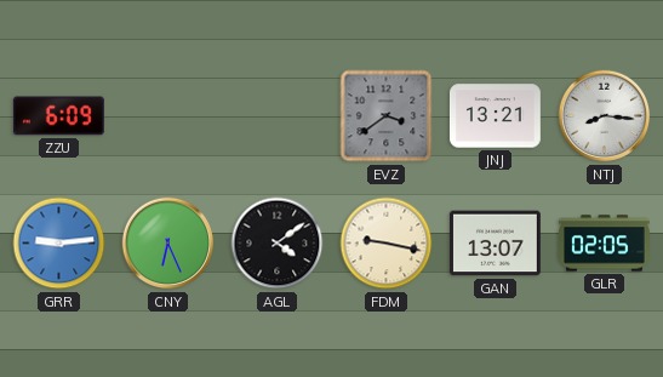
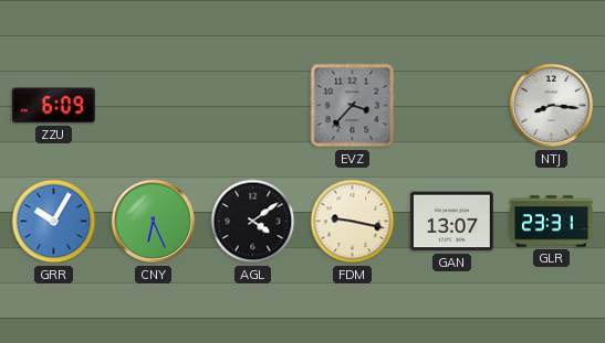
EVZ: 3:39 -> 3:37 (353, 106)
JNJ: 13:21 -> none (495, 116)
GRR: 9:14 -> 10:05 (54, 222)
GLR: 02:05 -> 23:31 (552, 222)
